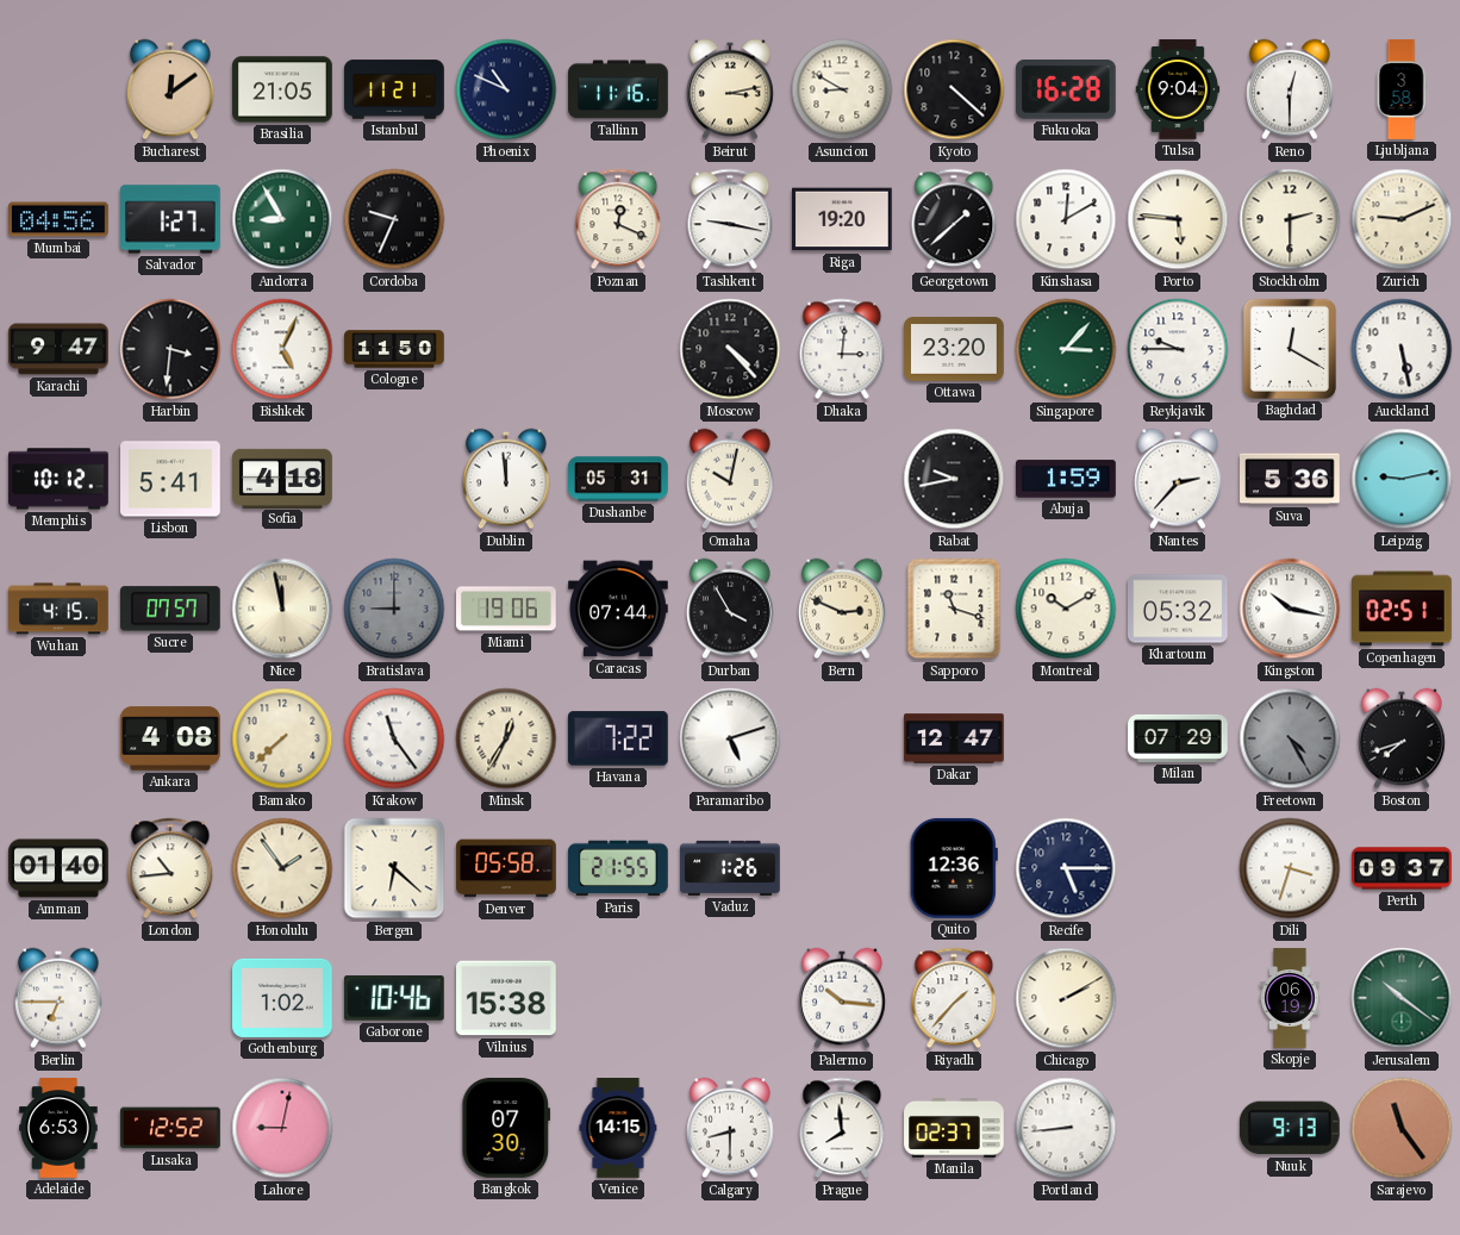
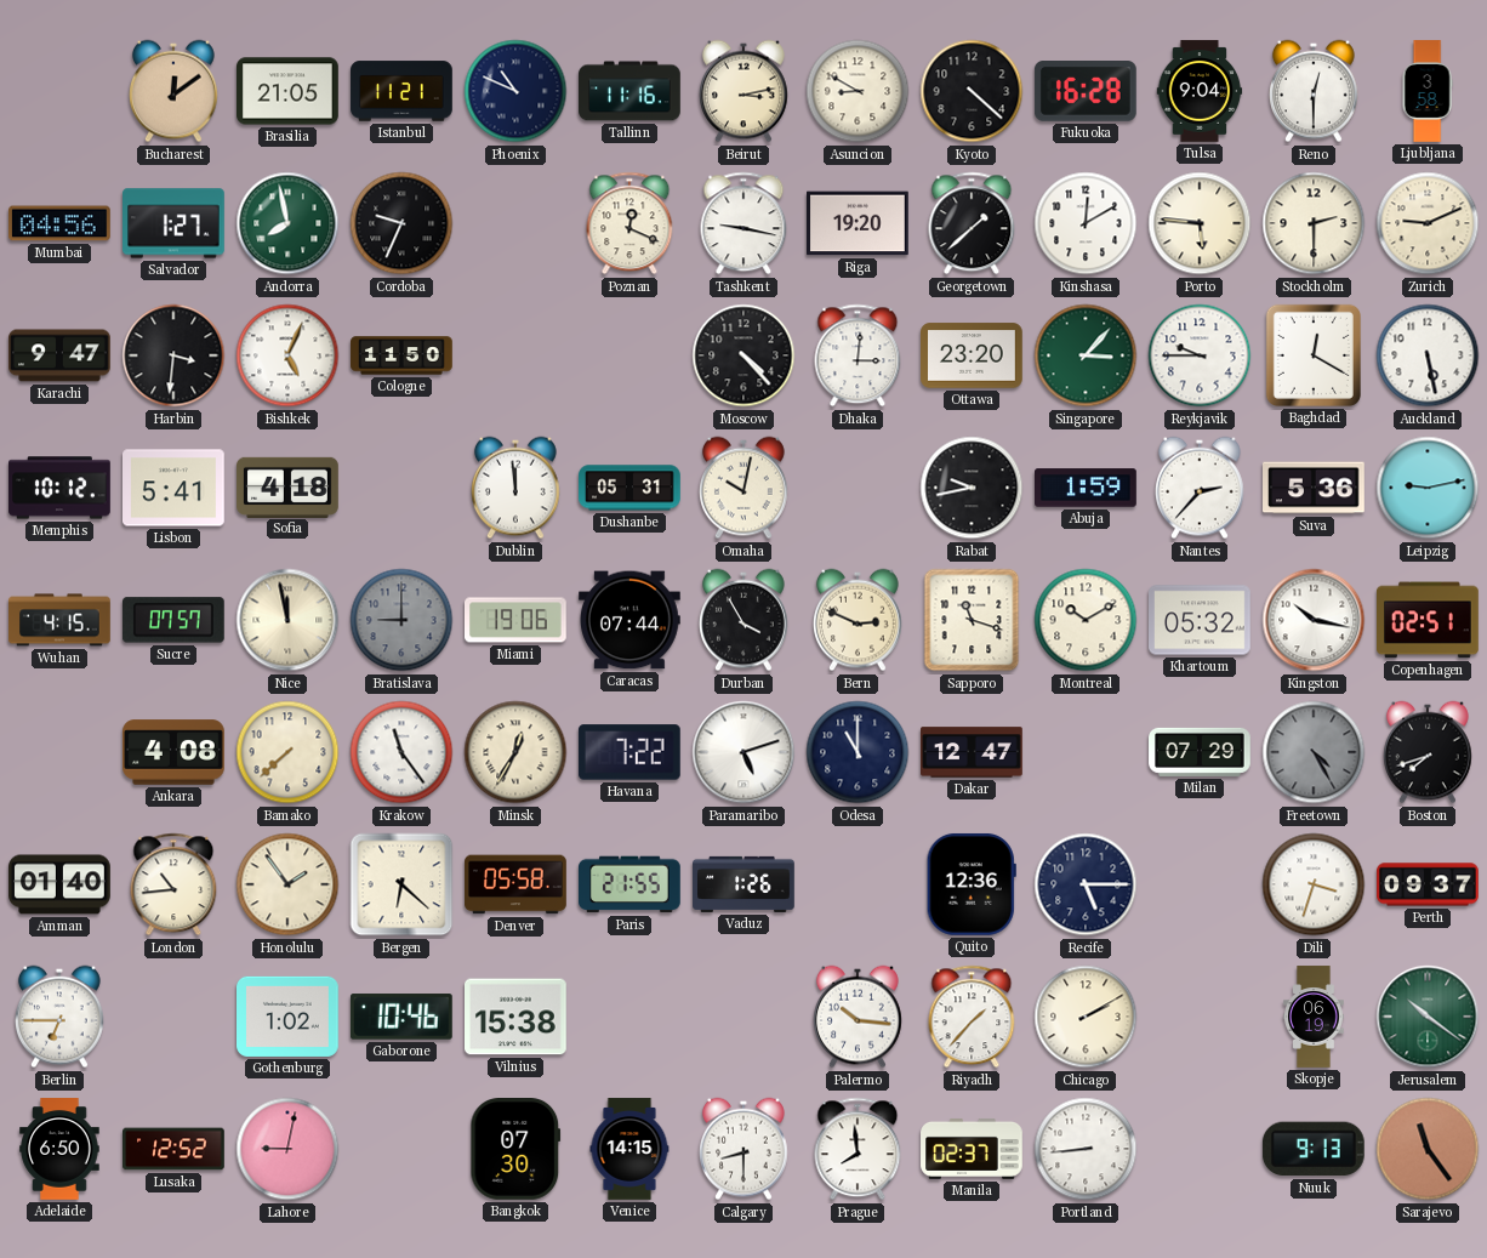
Andorra: 8:55 -> 7:58 (287, 223)
Odesa: none -> 11:00 (858, 752)
Adelaide: 6:53 -> 6:50 (59, 1149)
